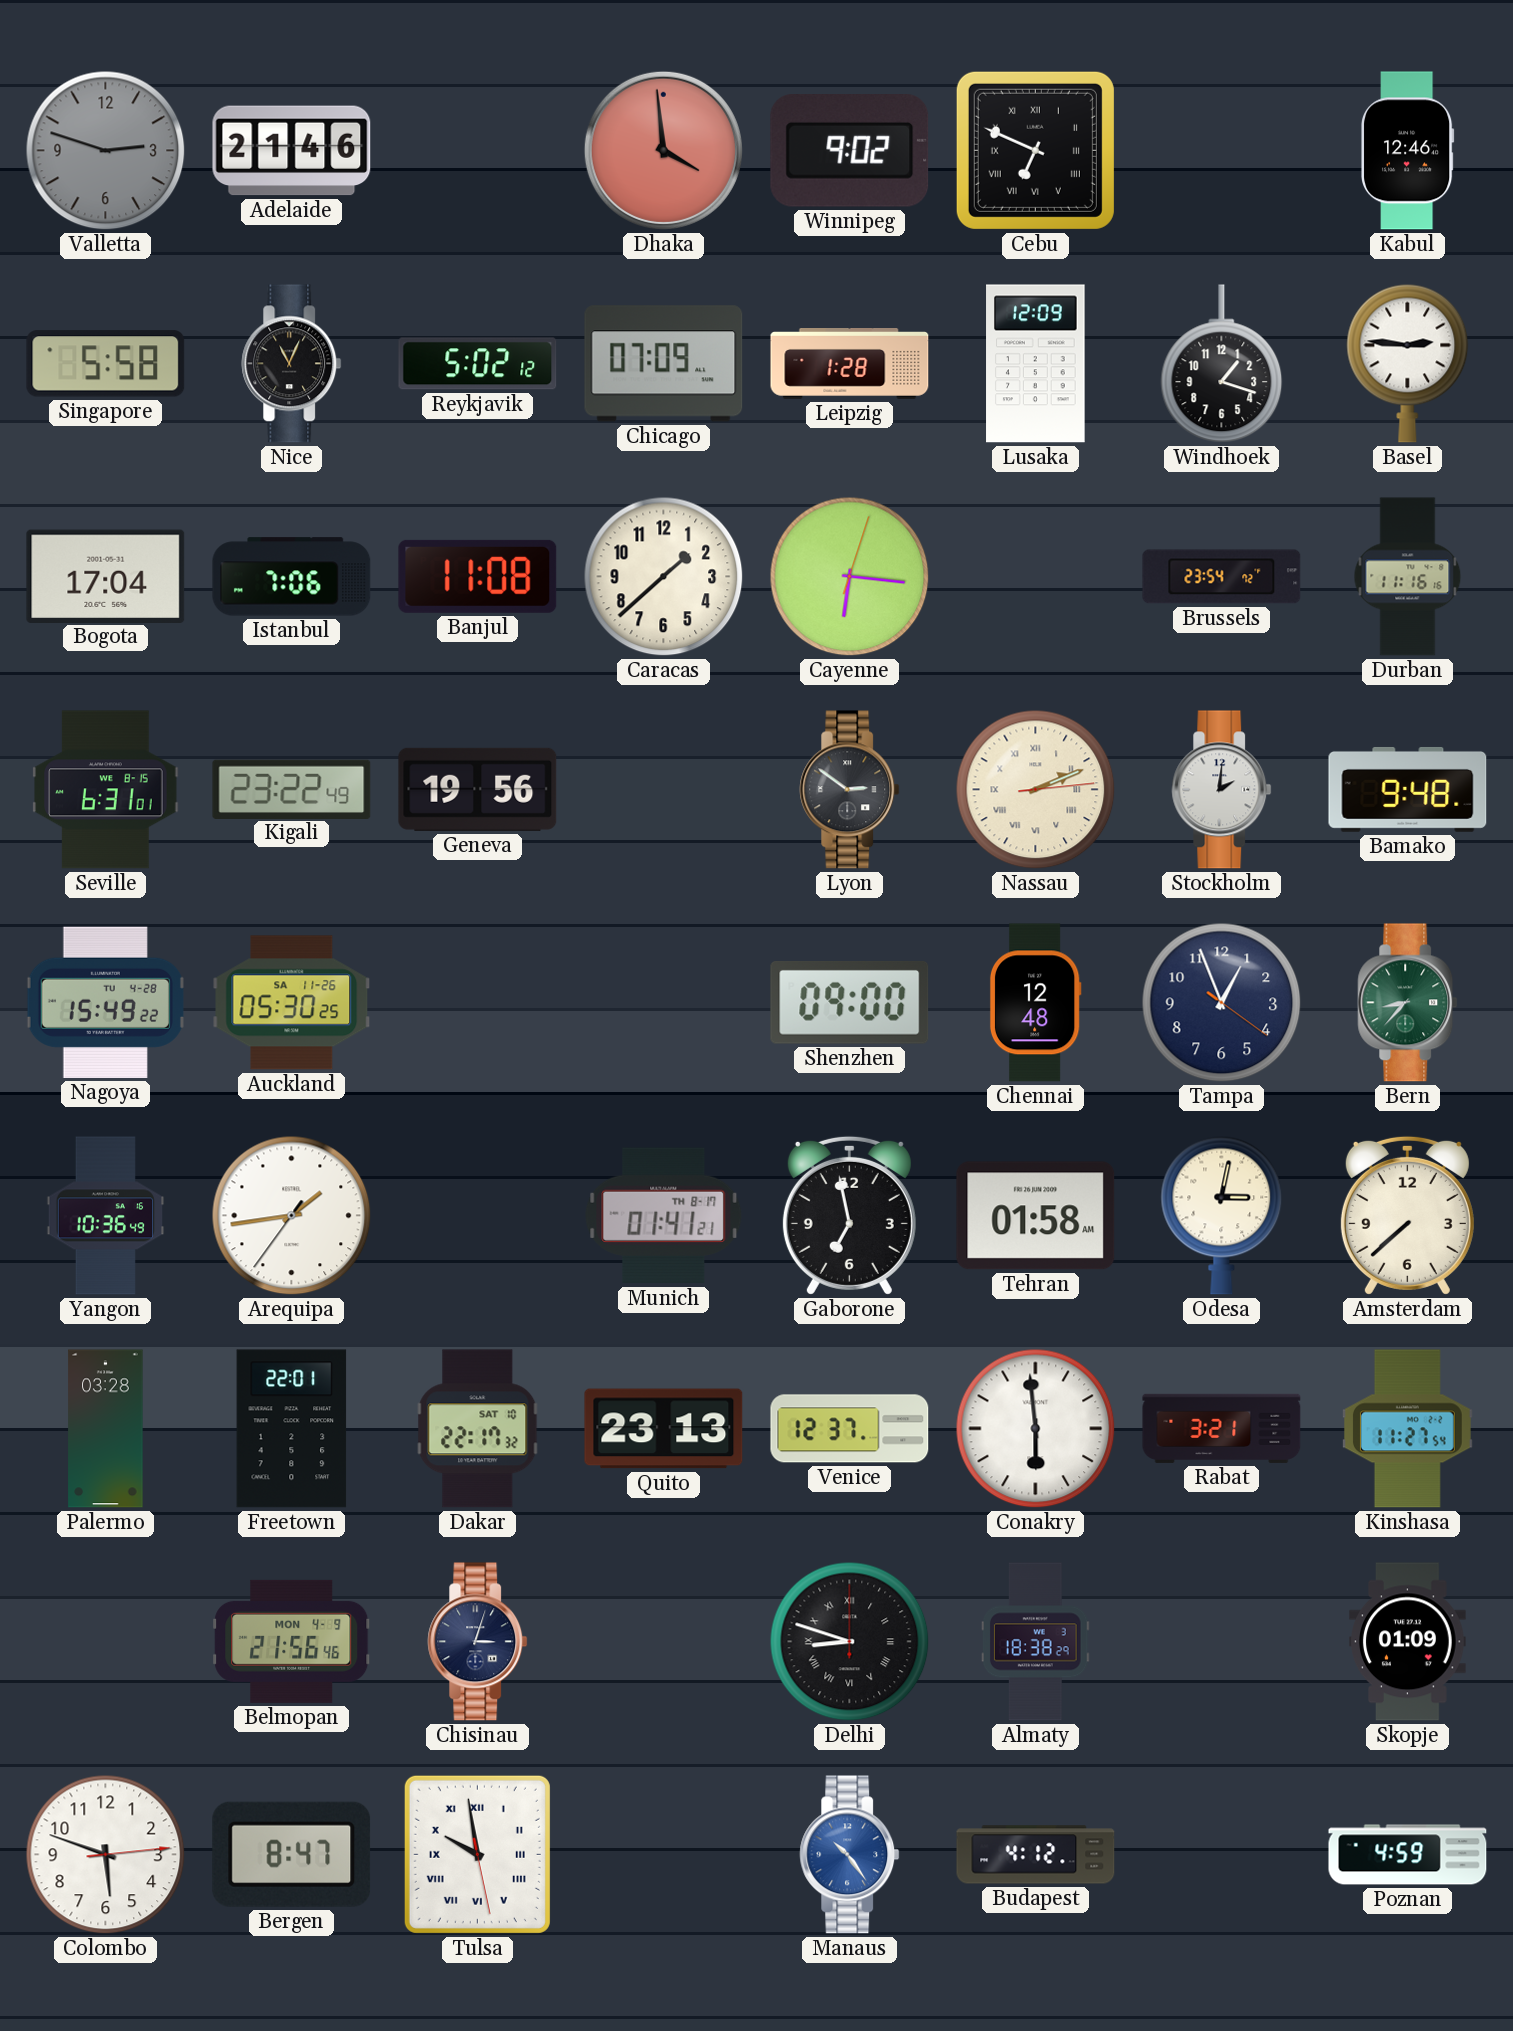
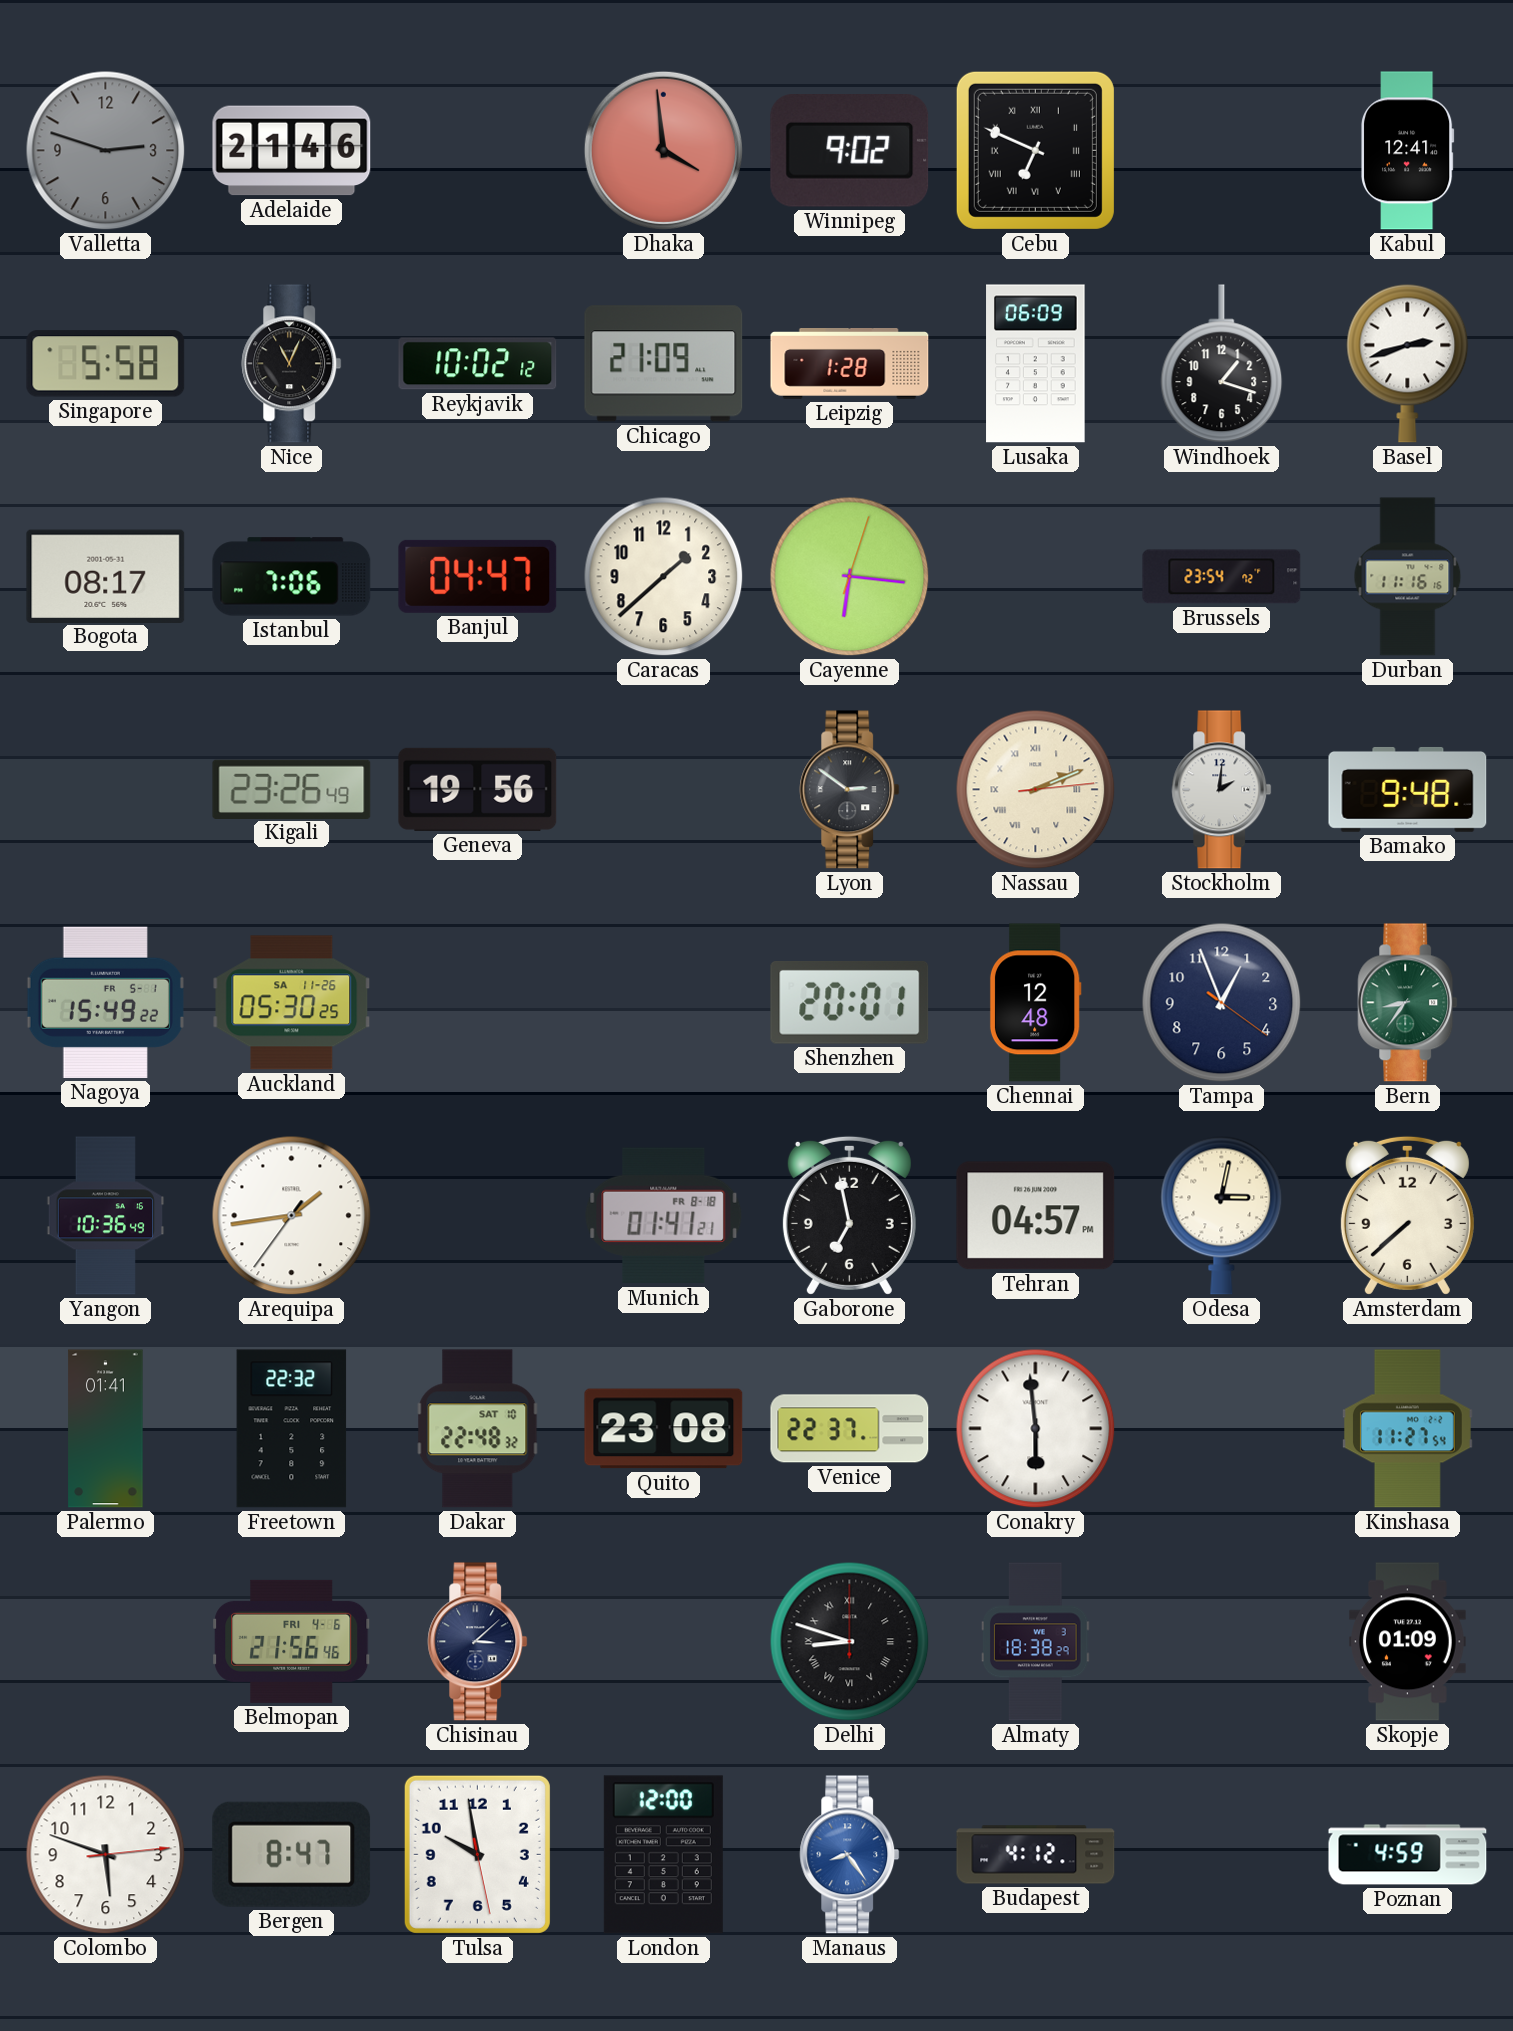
Kabul: 12:46 -> 12:41 (1408, 151)
Reykjavik: 5:02 -> 10:02 (478, 364)
Chicago: 07:09 -> 21:09 (664, 364)
Lusaka: 12:09 -> 06:09 (1036, 364)
Basel: 2:46 -> 2:42 (1408, 363)
Bogota: 17:04 -> 08:17 (106, 576)
Banjul: 11:08 -> 04:47 (478, 576)
Seville: 6:31 -> none (106, 790)
Kigali: 23:22 -> 23:26 (292, 789)
Nagoya date: TU 4-28 -> FR 5-1 (105, 1002)
Shenzhen: 09:00 -> 20:01 (850, 1002)
Bern: 8:37 -> 8:36 (1408, 1003)
Munich date: TH 8-17 -> FR 8-18 (664, 1216)
Tehran: 01:58 -> 04:57 (1036, 1216)
Palermo: 03:28 -> 01:41 (106, 1429)
Freetown: 22:01 -> 22:32 (292, 1429)
Dakar: 22:17 -> 22:48 (478, 1429)
Quito: 23:13 -> 23:08 (664, 1429)
Venice: 12:37 -> 22:37 (850, 1429)
Rabat: 3:21 -> none (1222, 1428)
Belmopan date: MON 4-9 -> FRI 4-6 (292, 1641)
Chisinau: 3:03 -> 3:08 (478, 1642)
Tulsa numerals: Roman -> Arabic (477, 1854)
London: none -> 12:00 (663, 1855)
Manaus: 10:24 -> 8:24 (850, 1855)
